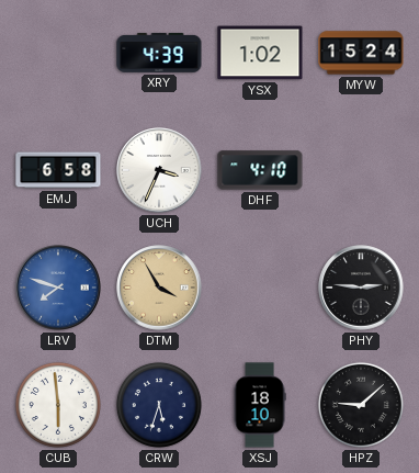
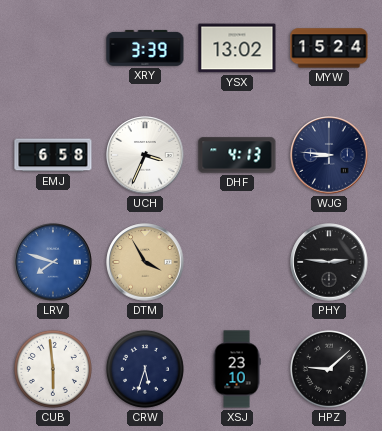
XRY: 4:39 -> 3:39 (145, 48)
YSX: 1:02 -> 13:02 (237, 48)
DHF: 4:10 -> 4:13 (237, 155)
WJG: none -> 8:46 (329, 155)
XSJ: 18:10 -> 23:10 (237, 369)
